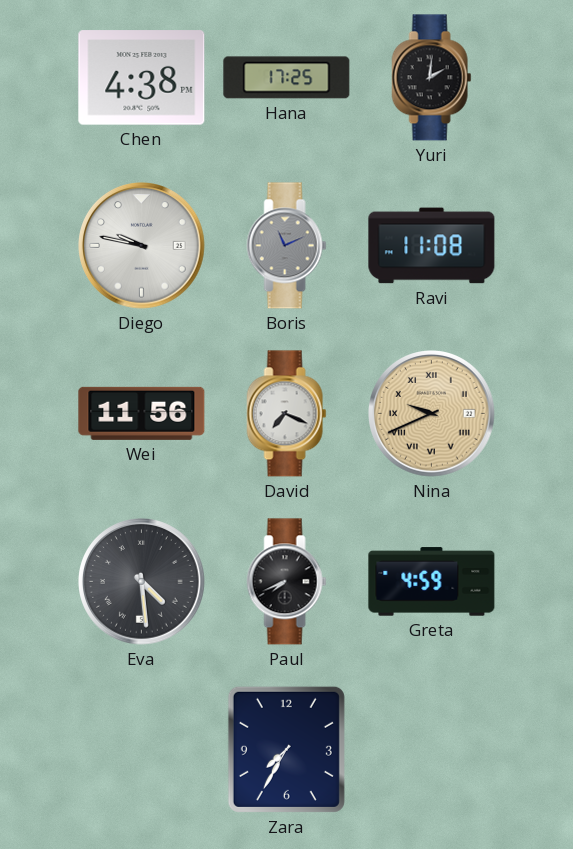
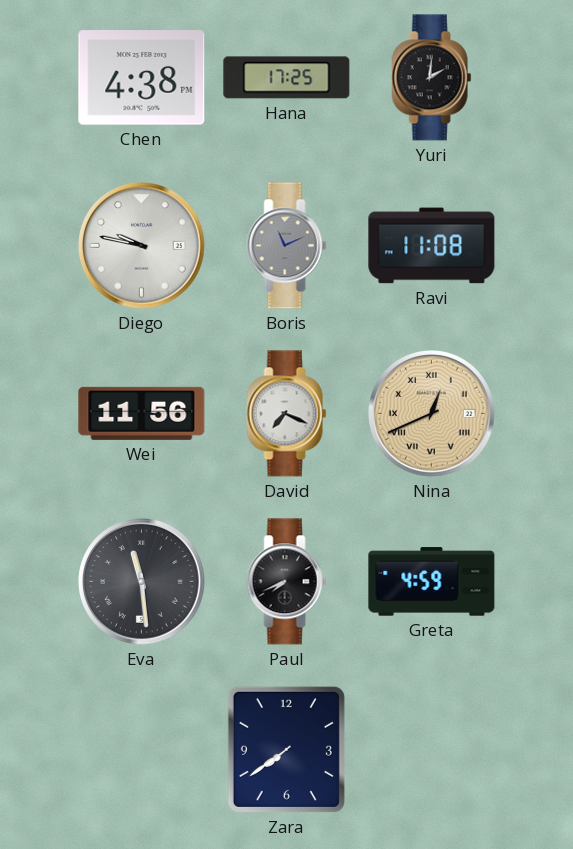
Nina: 9:41 -> 12:41 (432, 414)
Eva: 4:29 -> 11:29 (142, 582)
Zara: 7:35 -> 7:39 (286, 749)
